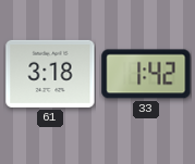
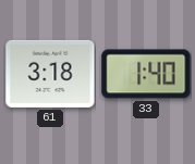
33: 1:42 -> 1:40 (146, 74)
